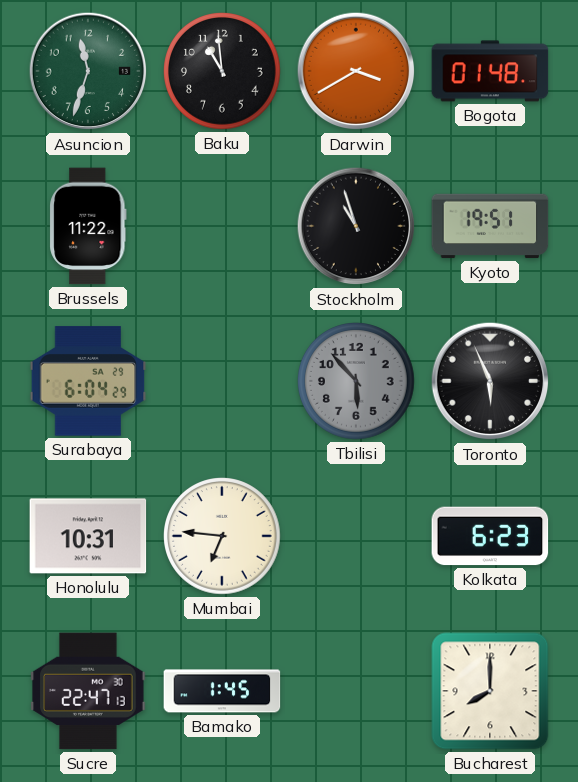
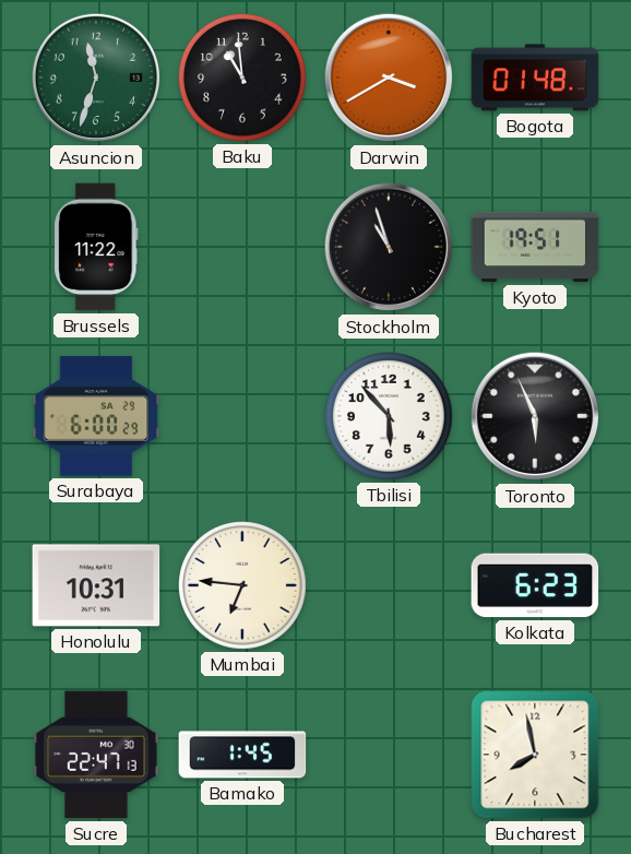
Surabaya: 6:04 -> 6:00 (96, 416)
Tbilisi dial: grey -> white (390, 417)
Bucharest: 8:00 -> 7:58 (535, 755)
